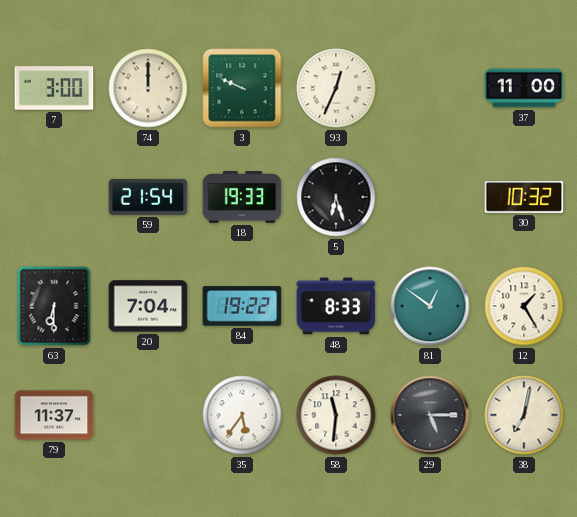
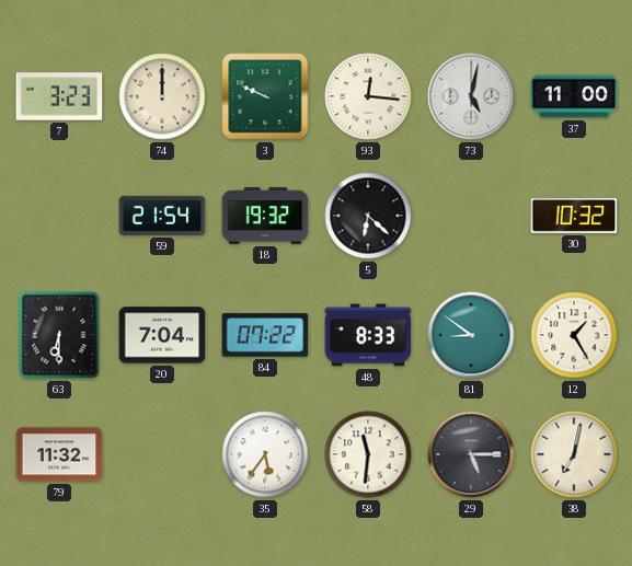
7: 3:00 -> 3:23 (59, 96)
93: 12:34 -> 12:16 (368, 96)
73: none -> 5:02 (471, 96)
18: 19:33 -> 19:32 (265, 216)
5: 6:27 -> 6:22 (368, 216)
84: 19:22 -> 07:22 (265, 335)
81: 12:51 -> 8:51 (471, 335)
79: 11:37 -> 11:32 (59, 454)
